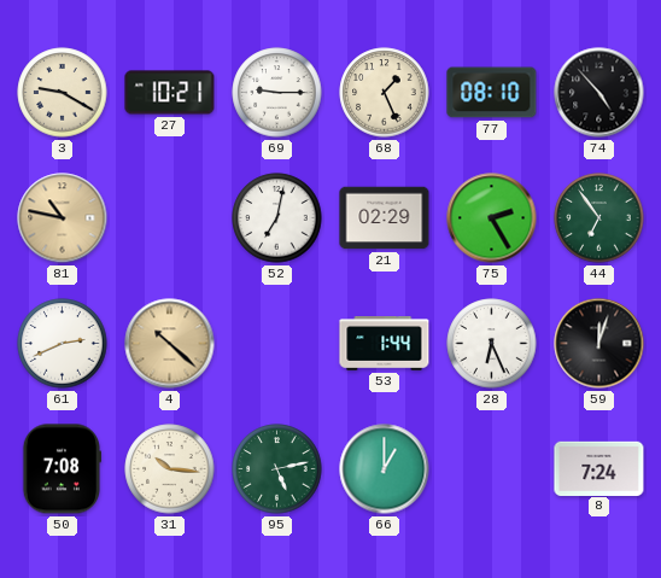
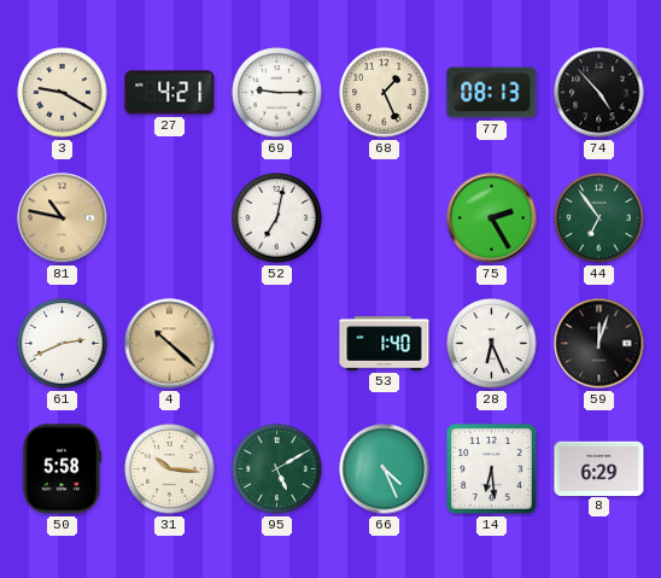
27: 10:21 -> 4:21 (170, 93)
77: 08:10 -> 08:13 (492, 93)
21: 02:29 -> none (385, 218)
53: 1:44 -> 1:40 (385, 344)
50: 7:08 -> 5:58 (60, 469)
95: 5:13 -> 5:10 (277, 469)
66: 1:00 -> 4:26 (385, 469)
14: none -> 6:29 (492, 469)
8: 7:24 -> 6:29 (599, 468)
